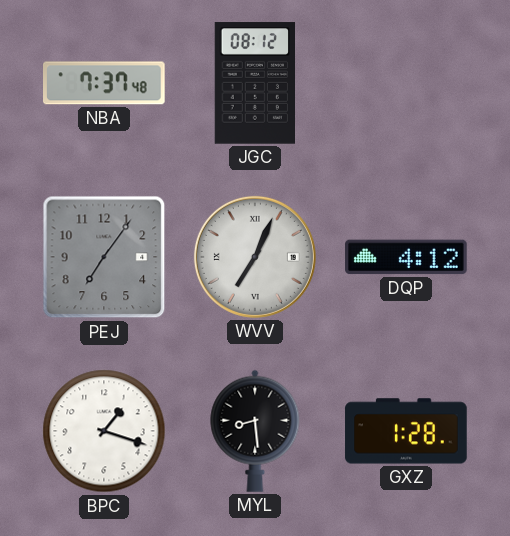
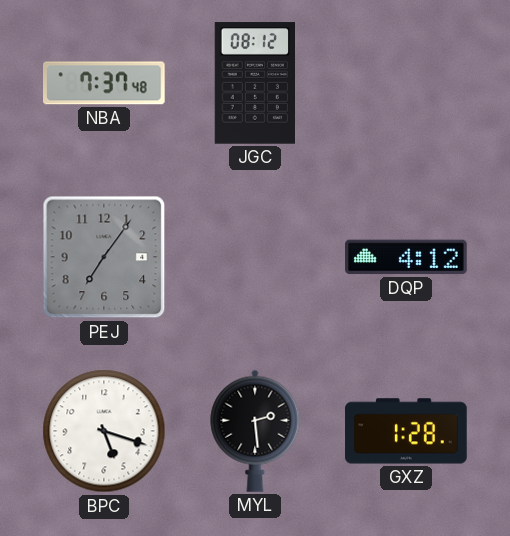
WVV: 7:04 -> none (255, 257)
BPC: 1:18 -> 5:18 (104, 431)
MYL: 8:29 -> 2:29 (255, 431)
